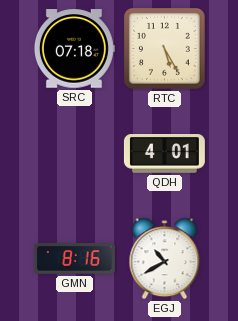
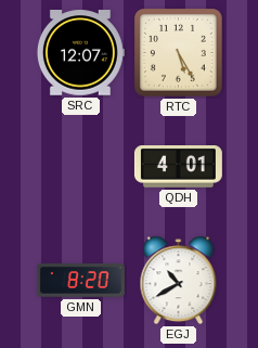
SRC: 07:18 -> 12:07 (80, 53)
GMN: 8:16 -> 8:20 (80, 281)
